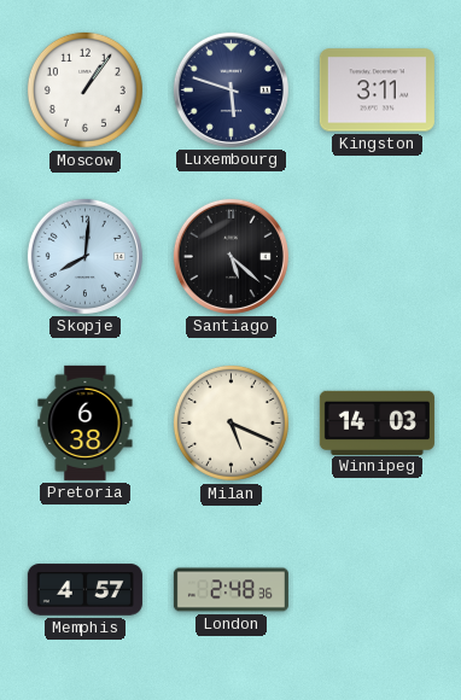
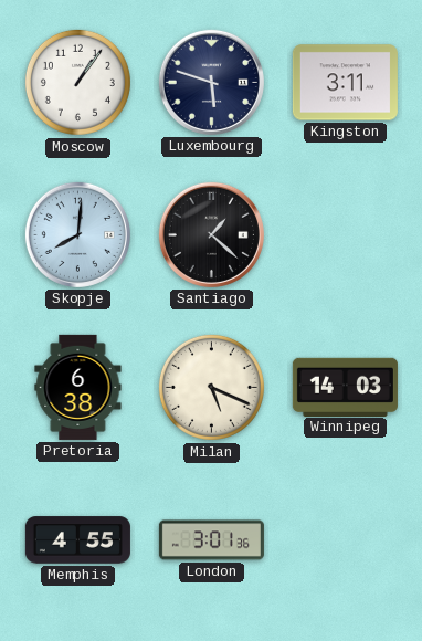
Santiago: 5:22 -> 1:22 (211, 234)
Memphis: 4:57 -> 4:55 (77, 540)
London: 2:48 -> 3:01 (211, 540)
